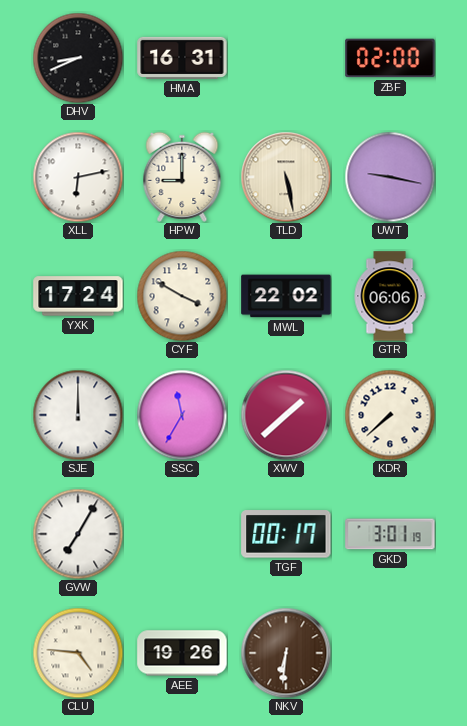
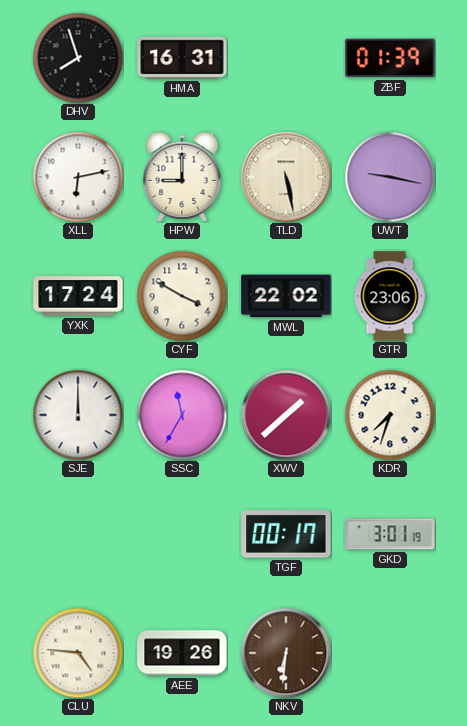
DHV: 8:41 -> 7:57 (78, 58)
ZBF: 02:00 -> 01:39 (390, 58)
GTR: 06:06 -> 23:06 (390, 296)
KDR: 7:38 -> 7:33 (390, 415)
GVW: 7:05 -> none (78, 534)
